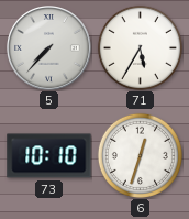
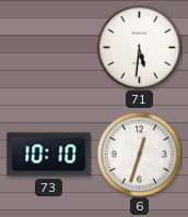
5: 7:37 -> none (49, 48)
71: 5:35 -> 5:31 (139, 47)
